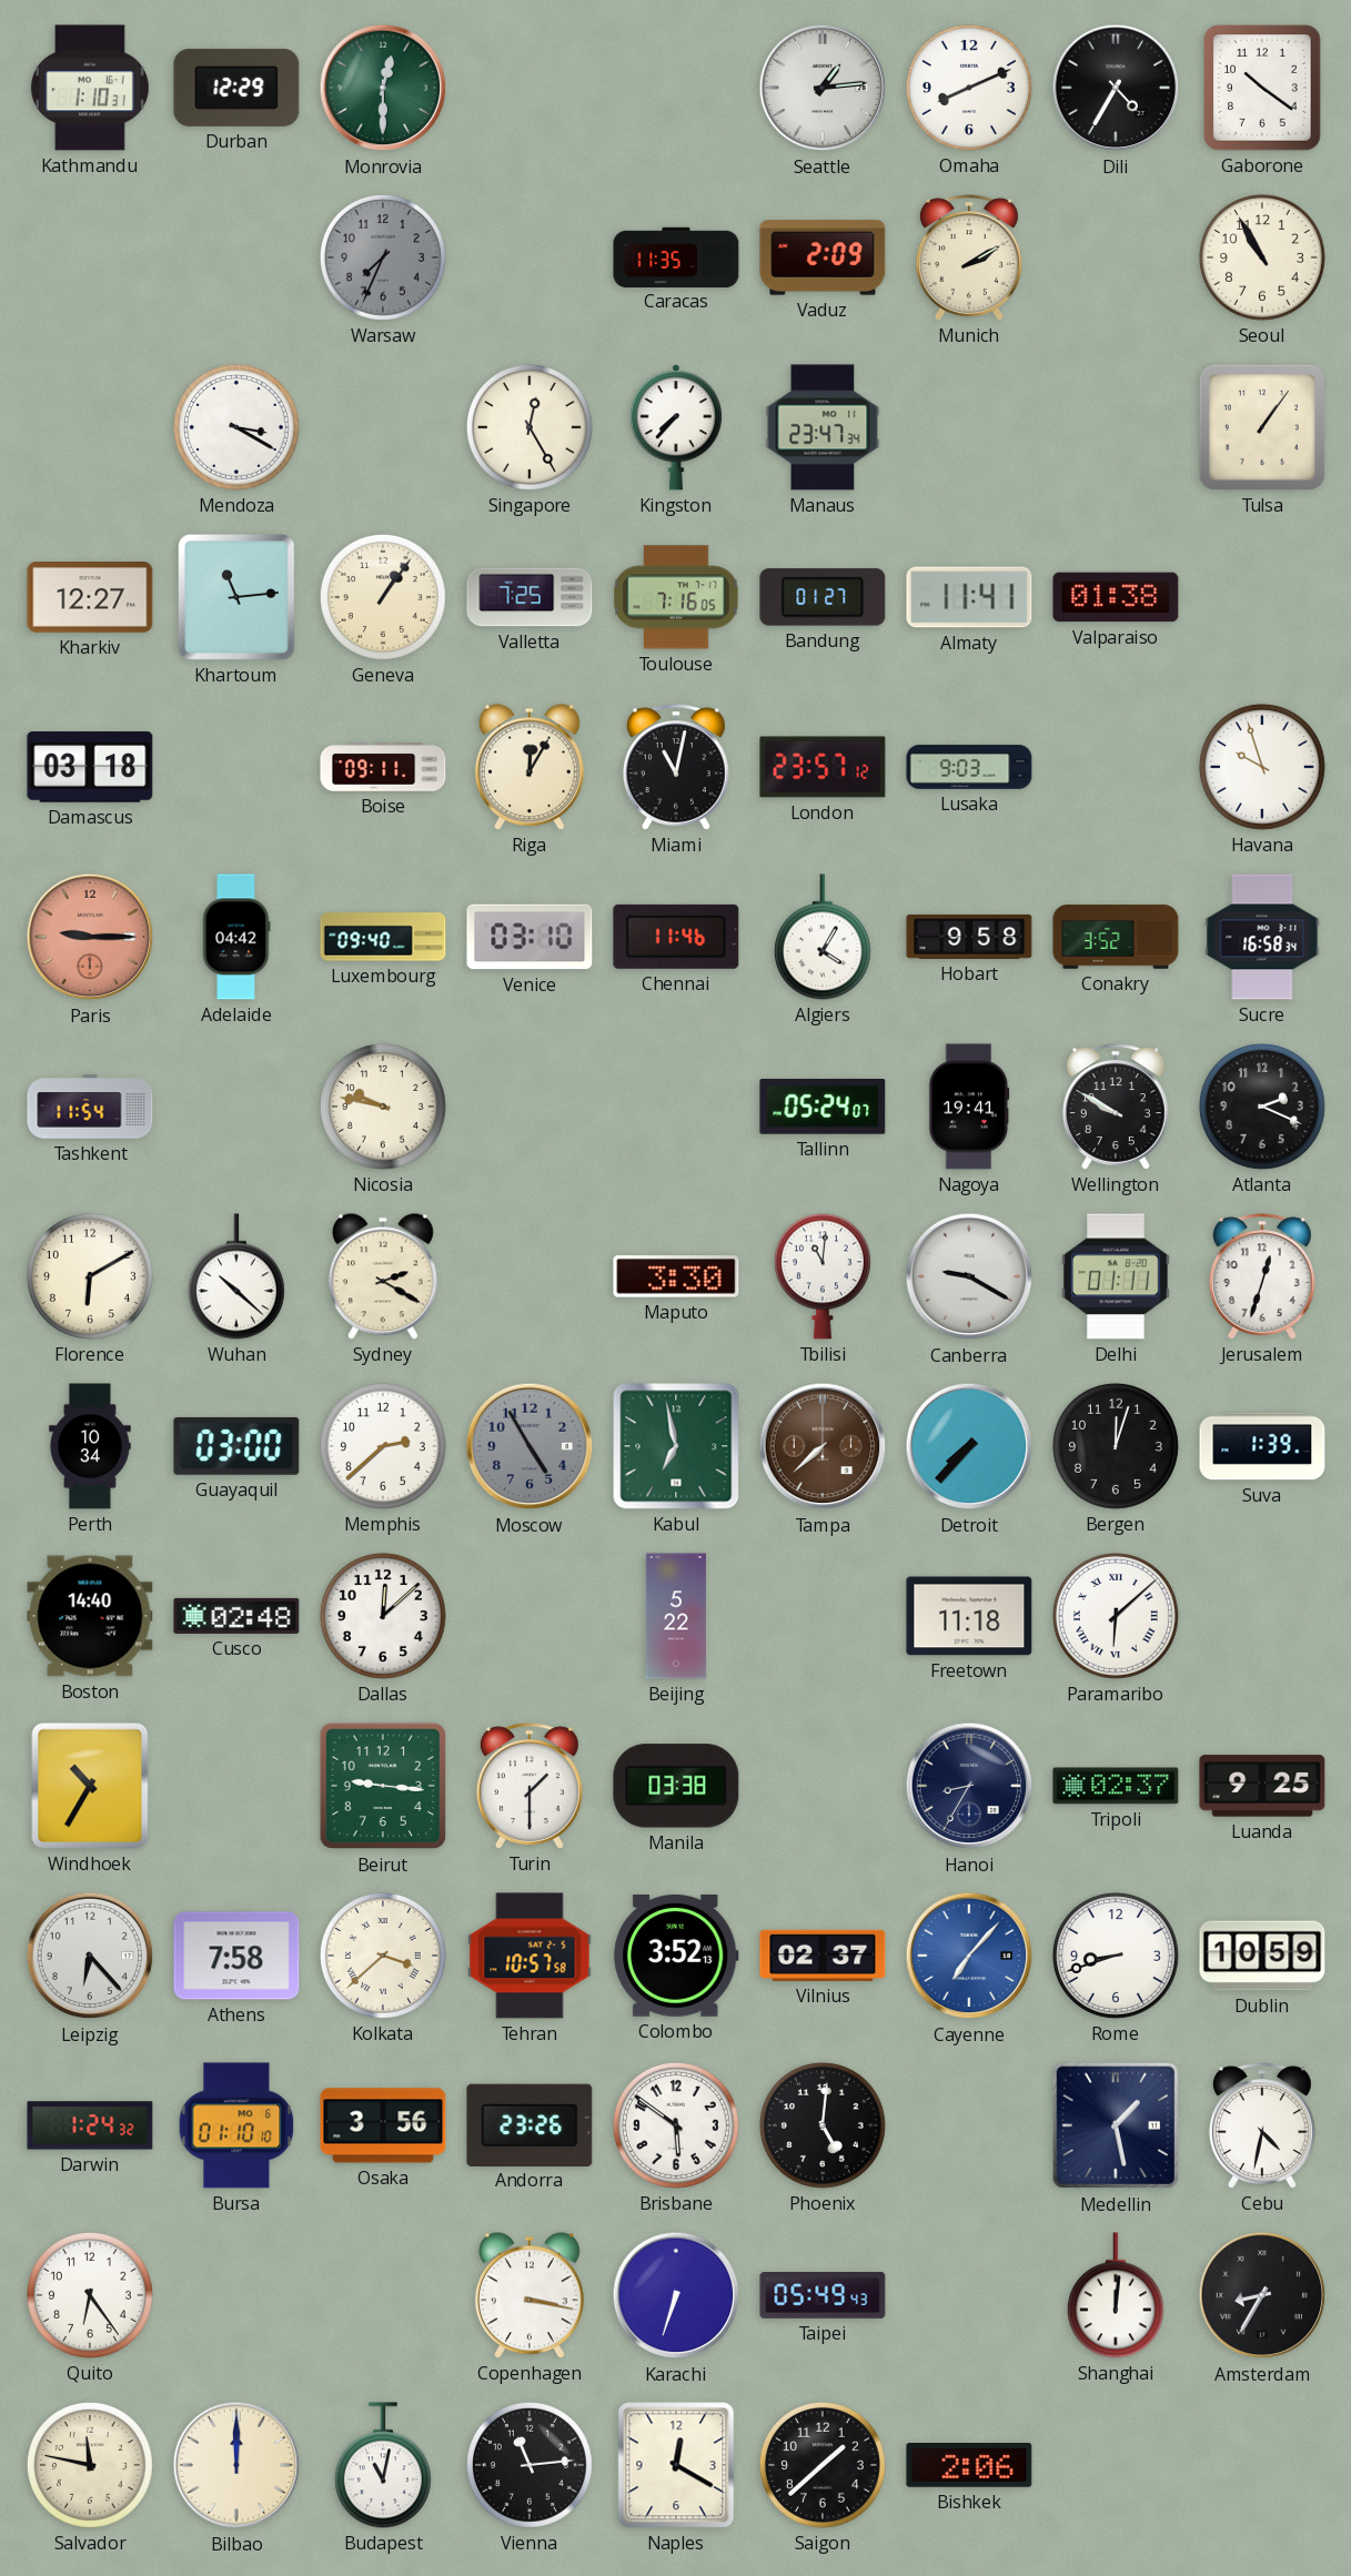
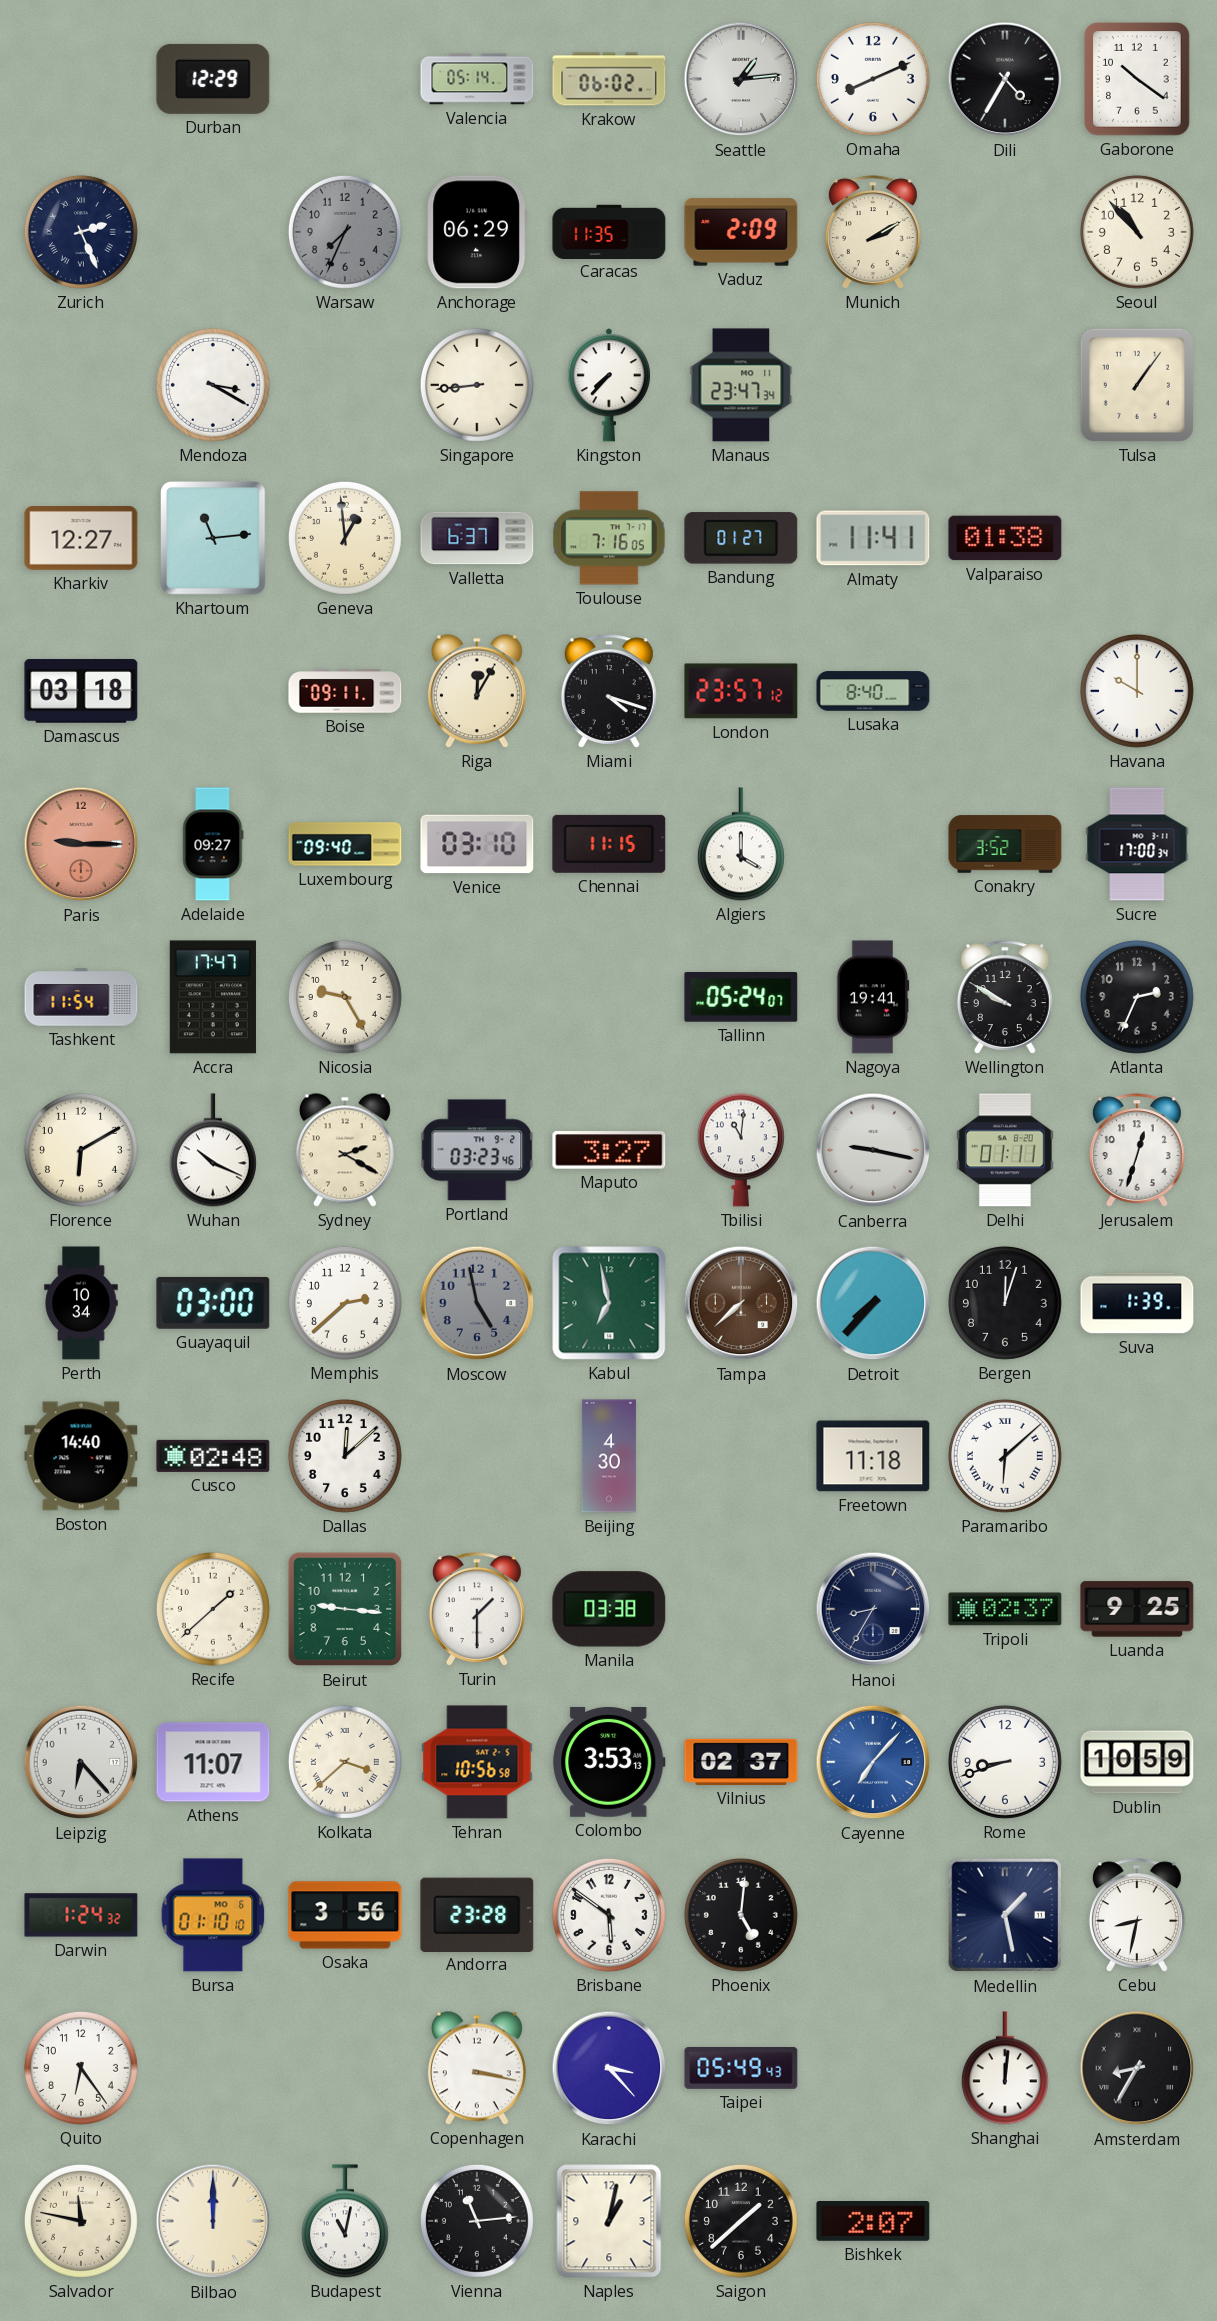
Kathmandu: 1:10 -> none (90, 88)
Monrovia: 12:30 -> none (383, 88)
Valencia: none -> 05:14 (477, 79)
Krakow: none -> 06:02 (609, 79)
Zurich: none -> 2:26 (81, 232)
Anchorage: none -> 06:29 (477, 232)
Seoul: 10:55 -> 10:53 (1137, 232)
Singapore: 12:25 -> 8:44 (477, 385)
Geneva: 1:06 -> 12:59 (345, 538)
Valletta: 7:25 -> 6:37 (477, 538)
Miami: 11:02 -> 4:18 (609, 691)
Lusaka: 9:03 -> 8:40 (873, 691)
Havana: 9:57 -> 10:00 (1137, 691)
Adelaide: 04:42 -> 09:27 (213, 844)
Chennai: 11:46 -> 11:15 (609, 844)
Algiers: 4:05 -> 4:00 (741, 844)
Hobart: 9:58 -> none (969, 937)
Sucre: 16:58 -> 17:00 (1137, 844)
Accra: none -> 17:47 (213, 997)
Nicosia: 9:47 -> 9:25 (345, 997)
Atlanta: 2:19 -> 2:34 (1137, 997)
Wuhan: 10:22 -> 10:19 (213, 1150)
Portland: none -> 03:23 (477, 1150)
Maputo: 3:30 -> 3:27 (609, 1150)
Canberra: 9:20 -> 9:17 (873, 1150)
Moscow: 4:55 -> 4:58 (477, 1303)
Beijing: 5:22 -> 4:30 (609, 1456)
Windhoek: 10:35 -> none (90, 1786)
Recife: none -> 1:38 (213, 1609)
Athens: 7:58 -> 11:07 (213, 1762)
Tehran: 10:57 -> 10:56 (477, 1762)
Colombo: 3:52 -> 3:53 (609, 1762)
Andorra: 23:26 -> 23:28 (477, 1914)
Cebu: 4:32 -> 8:32 (1137, 1915)
Karachi: 6:33 -> 3:23 (609, 2068)
Naples: 12:20 -> 1:02 (609, 2221)
Bishkek: 2:06 -> 2:07 (873, 2222)
